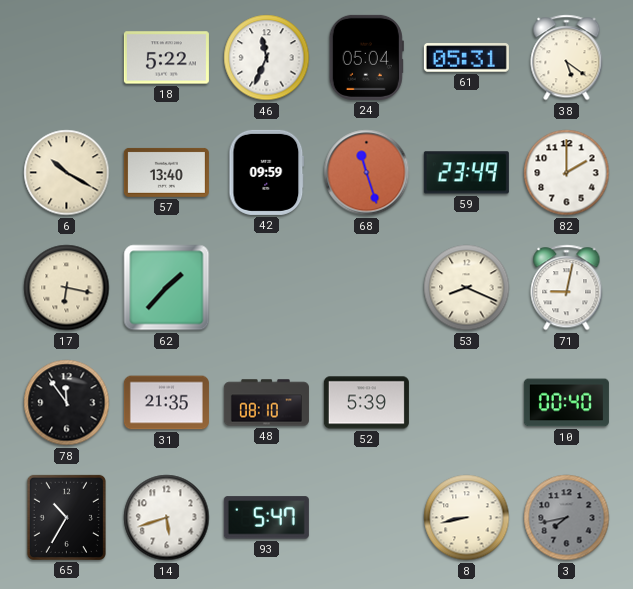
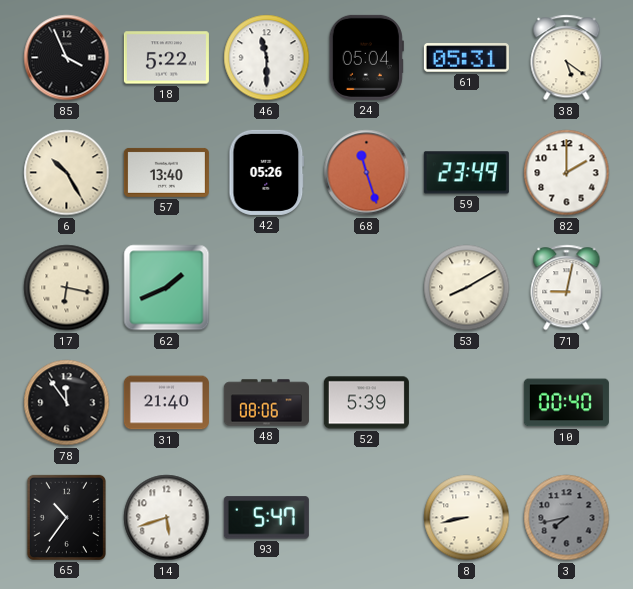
85: none -> 3:56 (67, 58)
46: 11:34 -> 11:30 (267, 58)
6: 10:20 -> 10:25 (67, 173)
42: 09:59 -> 05:26 (267, 172)
62: 1:37 -> 1:41 (167, 288)
53: 8:19 -> 8:10 (467, 288)
31: 21:35 -> 21:40 (166, 403)
48: 08:10 -> 08:06 (266, 403)
65: 10:35 -> 10:36 (66, 517)
